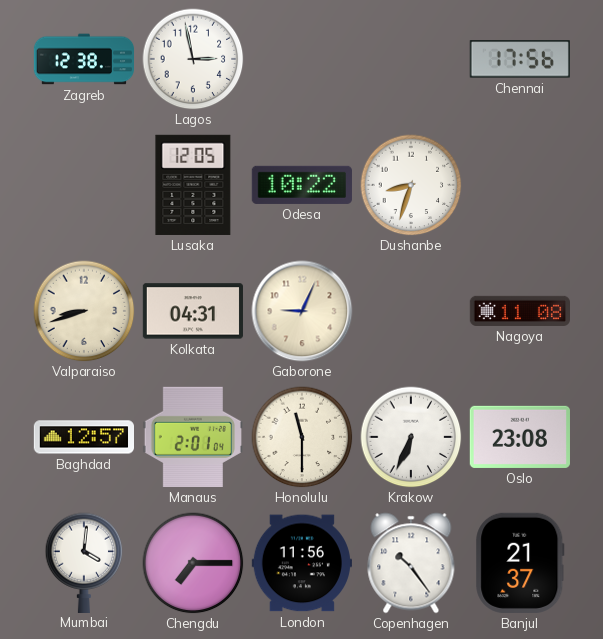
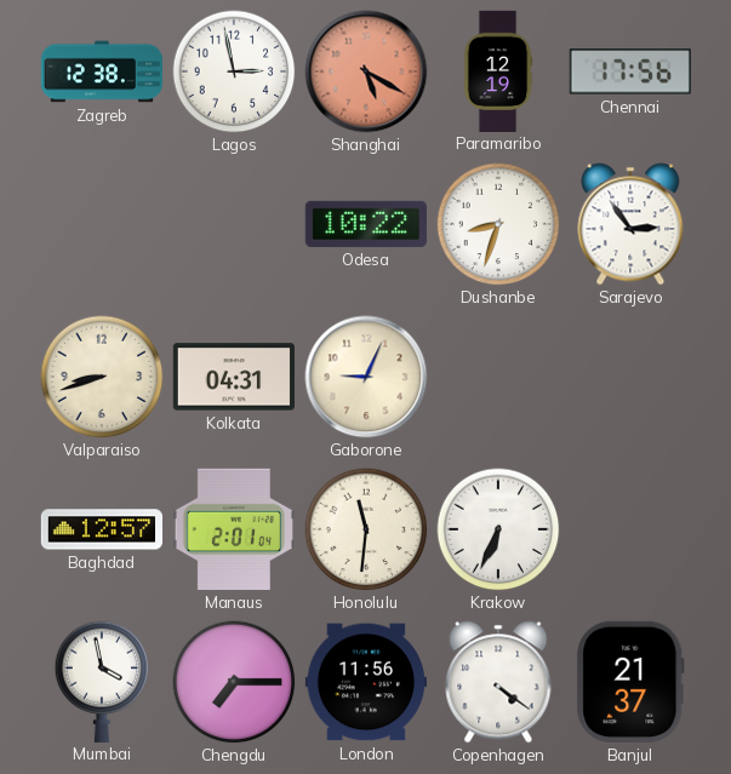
Shanghai: none -> 5:20 (366, 71)
Paramaribo: none -> 12:19 (498, 70)
Lusaka: 12:05 -> none (193, 185)
Sarajevo: none -> 2:54 (630, 224)
Nagoya: 11:08 -> none (519, 311)
Honolulu: 11:30 -> 11:31 (366, 529)
Oslo: 23:08 -> none (520, 437)
Mumbai: 4:01 -> 3:58 (102, 681)
Copenhagen: 10:24 -> 4:21 (498, 682)
